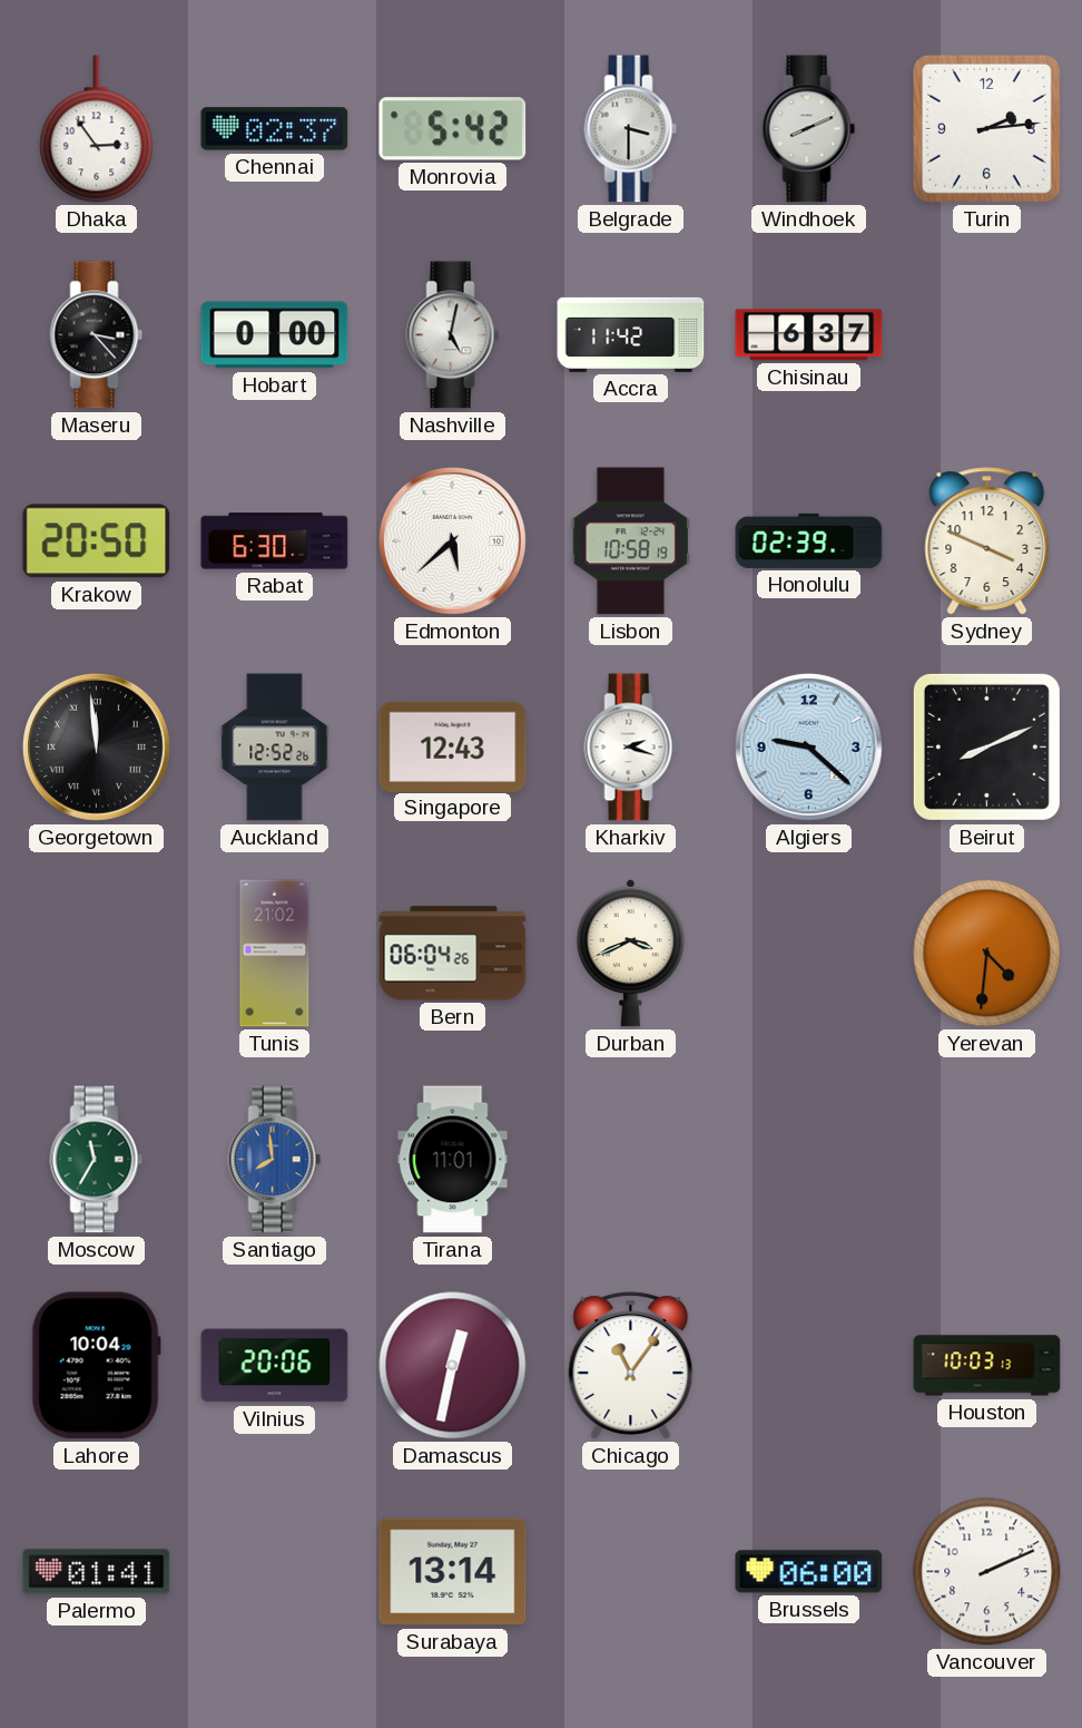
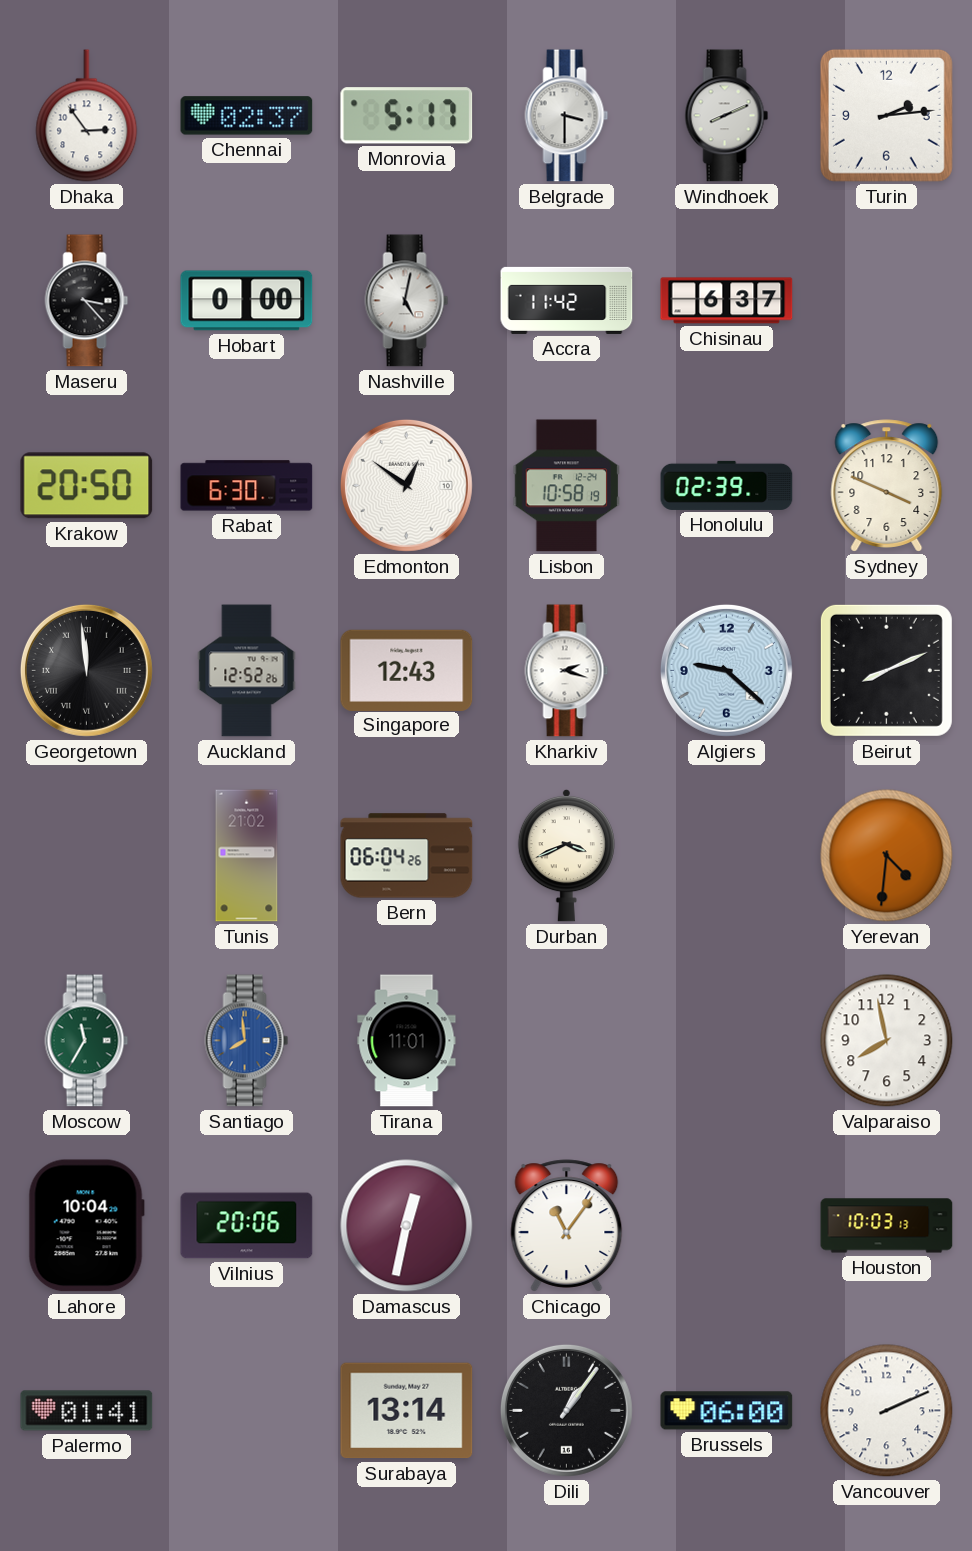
Monrovia: 5:42 -> 5:17 (407, 116)
Edmonton: 5:38 -> 12:51 (406, 485)
Valparaiso: none -> 7:58 (887, 1041)
Dili: none -> 1:06 (566, 1410)
